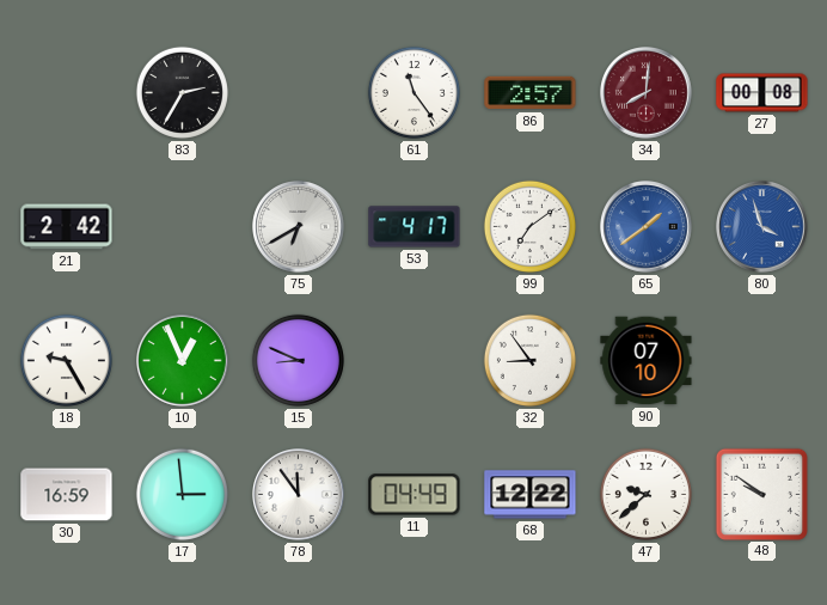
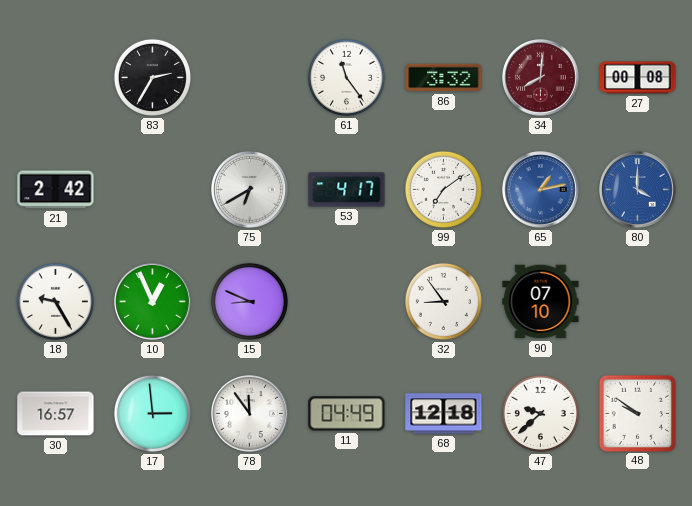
86: 2:57 -> 3:32 (444, 78)
65: 1:39 -> 1:13 (541, 190)
80: 3:57 -> 4:00 (638, 190)
30: 16:59 -> 16:57 (56, 414)
68: 12:22 -> 12:18 (444, 414)
